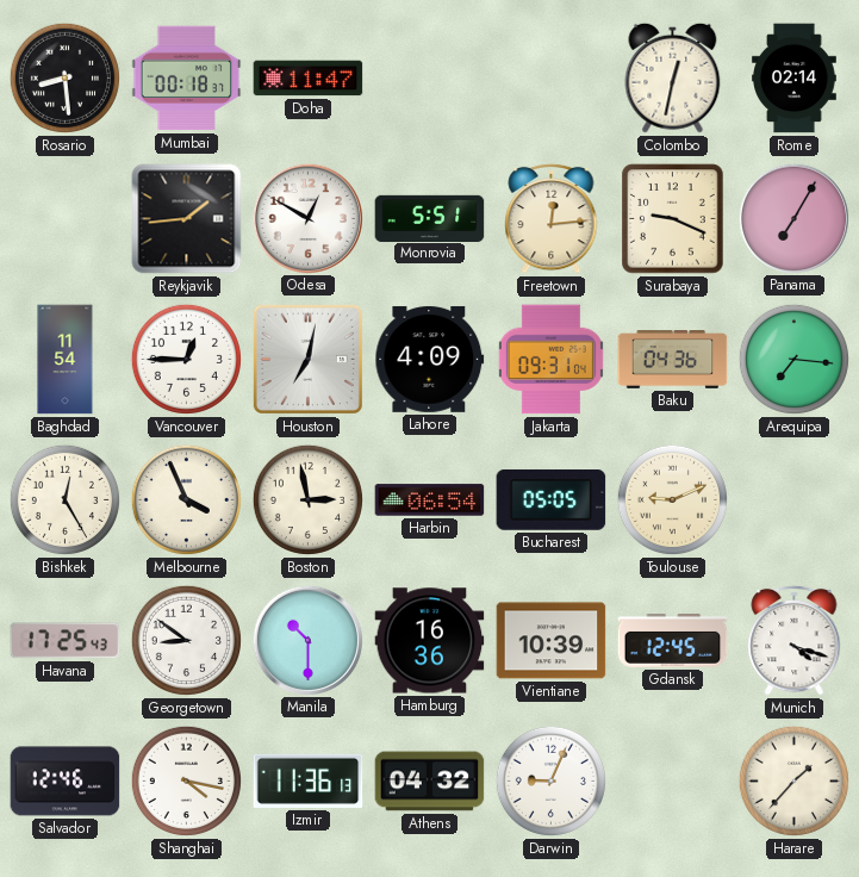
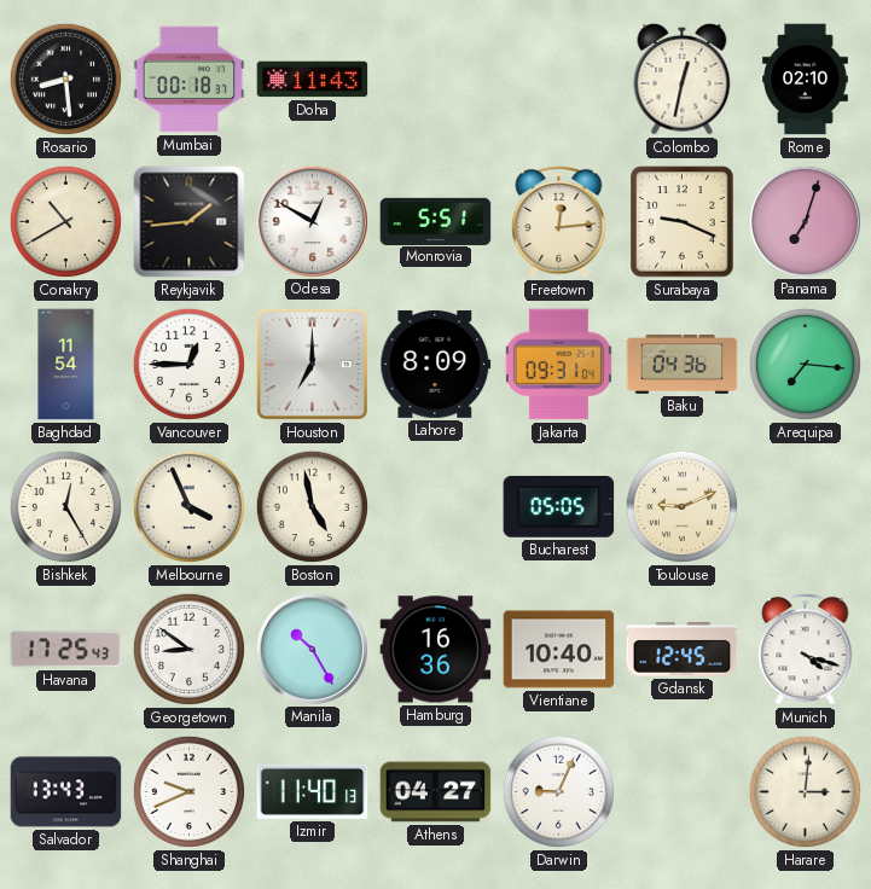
Doha: 11:47 -> 11:43 (313, 80)
Rome: 02:14 -> 02:10 (806, 80)
Conakry: none -> 10:40 (65, 221)
Panama: 7:05 -> 7:03 (805, 221)
Houston: 7:02 -> 7:00 (312, 364)
Lahore: 4:09 -> 8:09 (436, 364)
Boston: 2:58 -> 4:58 (312, 506)
Harbin: 06:54 -> none (430, 500)
Manila: 10:30 -> 10:25 (312, 649)
Vientiane: 10:39 -> 10:40 (559, 650)
Salvador: 12:46 -> 13:43 (66, 792)
Shanghai: 4:17 -> 9:41 (188, 791)
Izmir: 11:36 -> 11:40 (313, 791)
Athens: 04:32 -> 04:27 (436, 792)
Harare: 1:37 -> 3:01 (805, 791)
